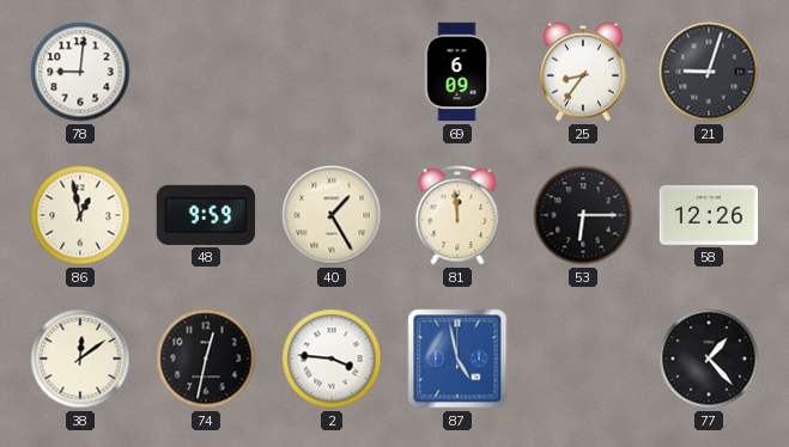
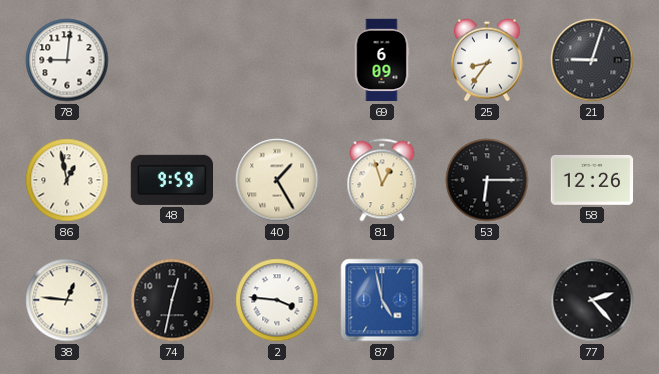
81: 11:59 -> 12:57 (382, 180)
38: 12:09 -> 12:46 (67, 300)
77: 1:23 -> 2:23 (592, 300)
